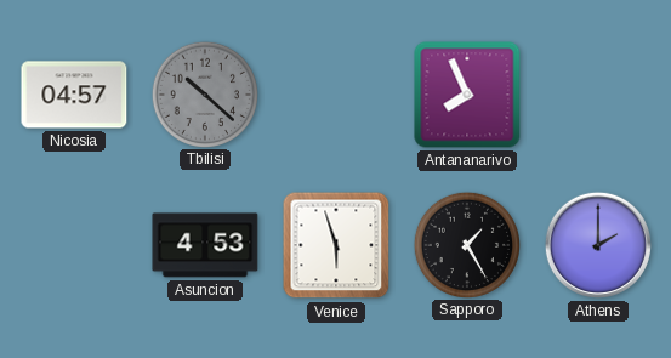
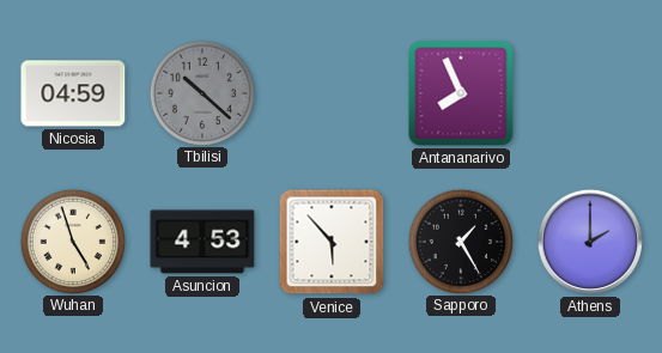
Nicosia: 04:57 -> 04:59 (73, 93)
Wuhan: none -> 4:57 (72, 241)
Venice: 5:57 -> 5:53 (332, 242)
